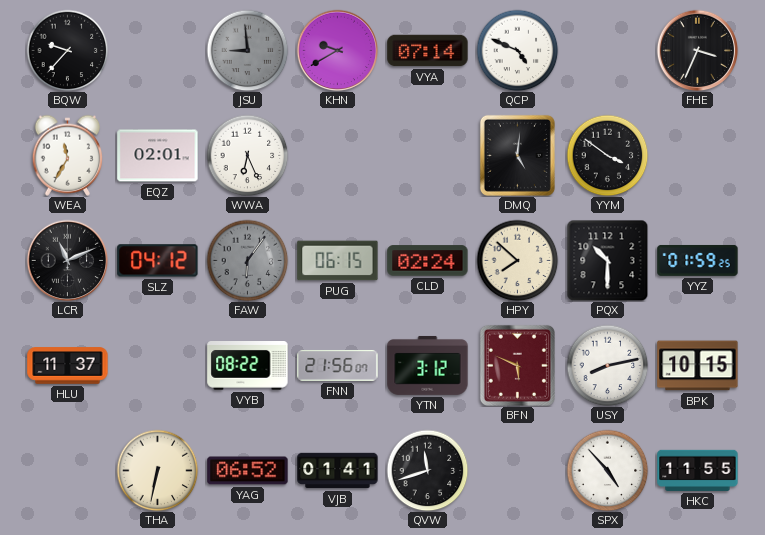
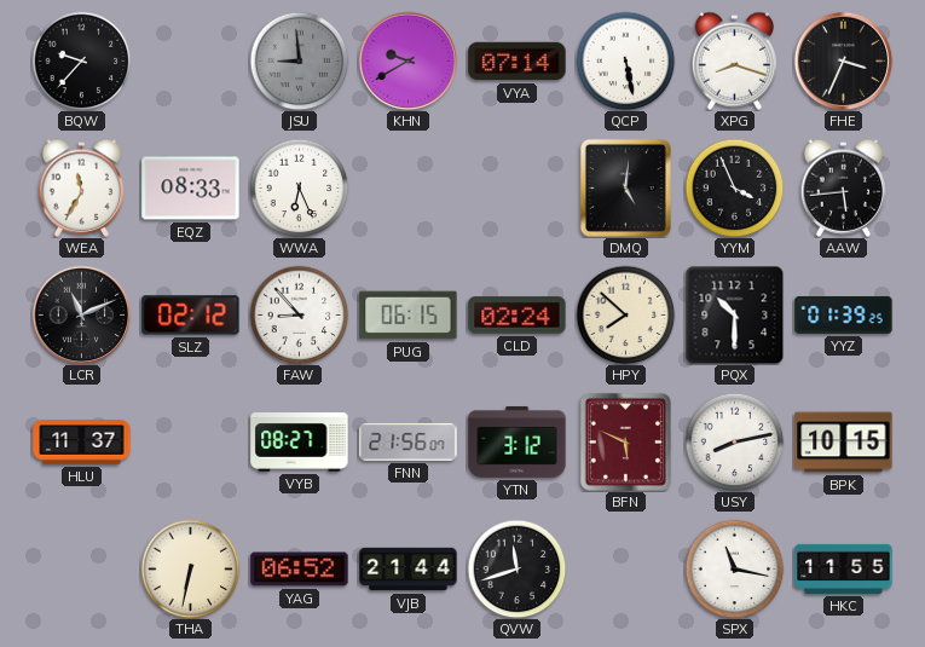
QCP: 4:49 -> 5:28 (625, 60)
XPG: none -> 8:18 (735, 60)
EQZ: 02:01 -> 08:33 (191, 189)
YYM: 3:51 -> 3:56 (734, 187)
AAW: none -> 5:44 (844, 187)
SLZ: 04:12 -> 02:12 (191, 316)
FAW: 6:06 -> 8:53 (299, 314)
FAW dial: grey -> white (299, 314)
YYZ: 01:59 -> 01:39 (844, 314)
VYB: 08:22 -> 08:27 (300, 443)
VJB: 01:41 -> 21:44 (409, 570)
SPX: 4:53 -> 11:17 (734, 568)
